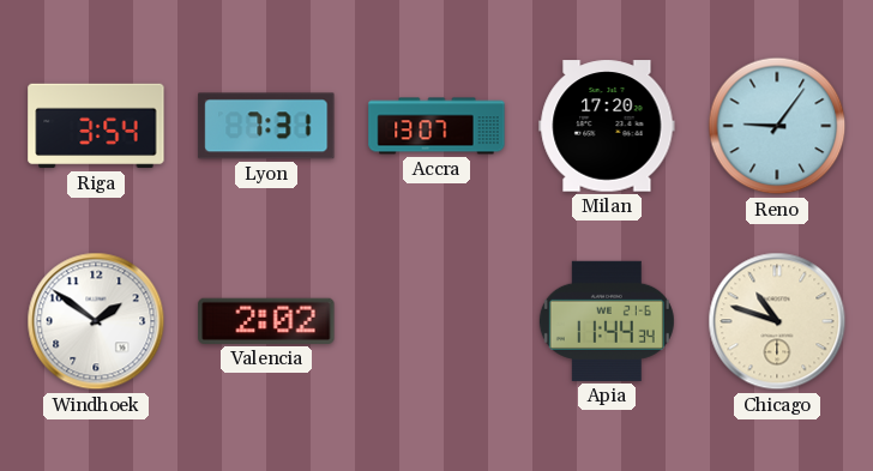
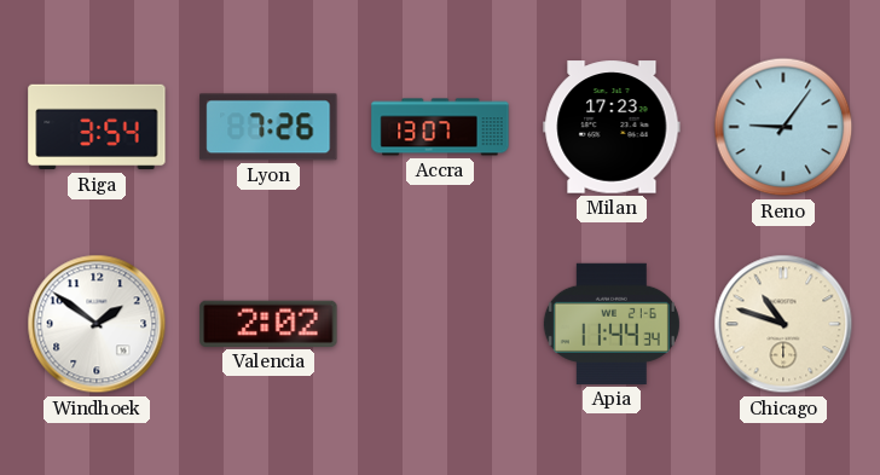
Lyon: 7:31 -> 7:26 (268, 127)
Milan: 17:20 -> 17:23 (612, 127)
